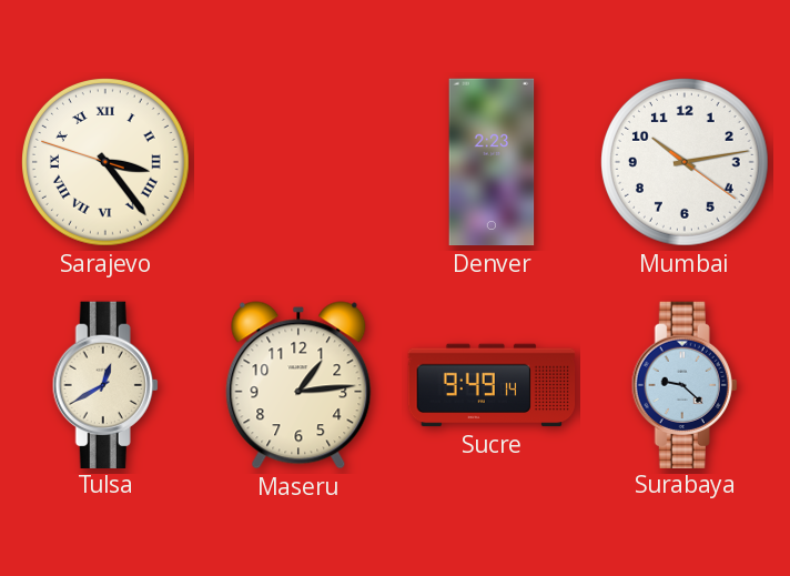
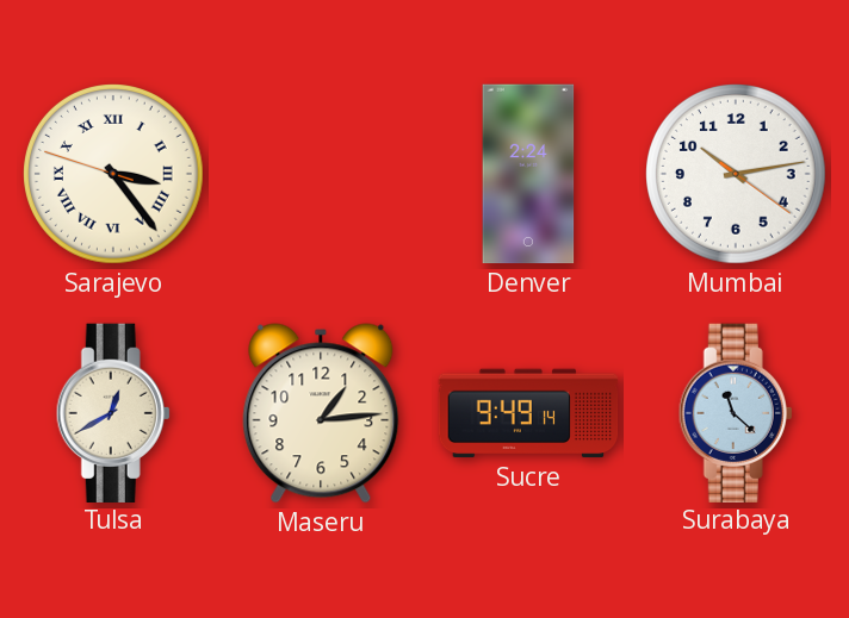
Denver: 2:23 -> 2:24 (528, 174)
Surabaya: 9:22 -> 11:22 (736, 412)
